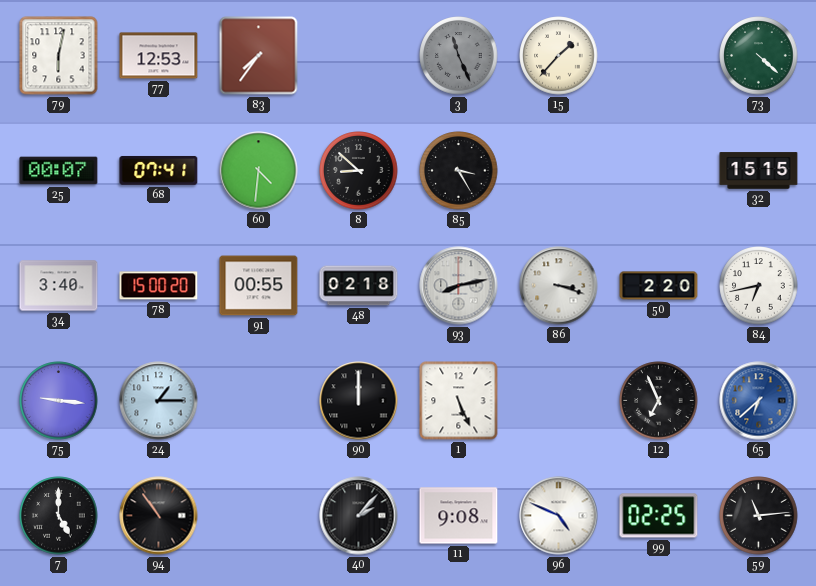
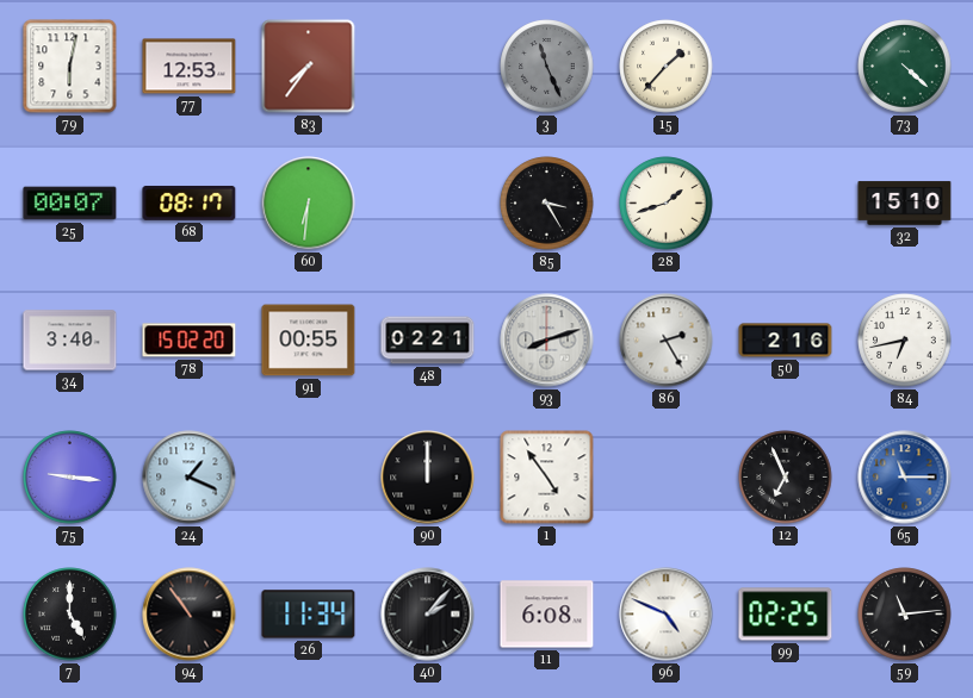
68: 07:41 -> 08:17 (190, 202)
60: 4:31 -> 6:31 (309, 204)
8: 8:52 -> none (359, 171)
28: none -> 1:42 (667, 204)
32: 15:15 -> 15:10 (905, 204)
78: 15:00 -> 15:02 (190, 341)
48: 02:18 -> 02:21 (428, 341)
93: 8:13 -> 8:12 (547, 341)
86: 3:18 -> 2:25 (667, 341)
50: 2:20 -> 2:16 (786, 341)
24: 1:15 -> 1:19 (190, 478)
1: 5:26 -> 4:54 (547, 478)
65: 6:38 -> 11:15 (905, 478)
26: none -> 11:34 (309, 615)
11: 9:08 -> 6:08 (547, 615)
